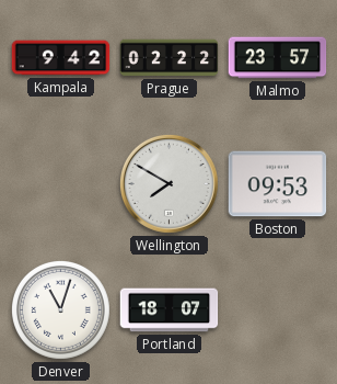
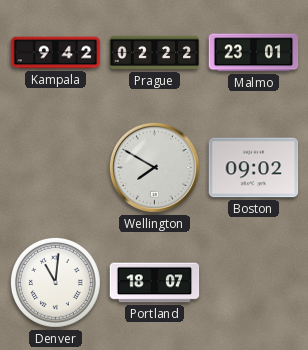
Malmo: 23:57 -> 23:01 (254, 53)
Boston: 09:53 -> 09:02 (254, 168)
Denver: 11:03 -> 11:01 (55, 282)
